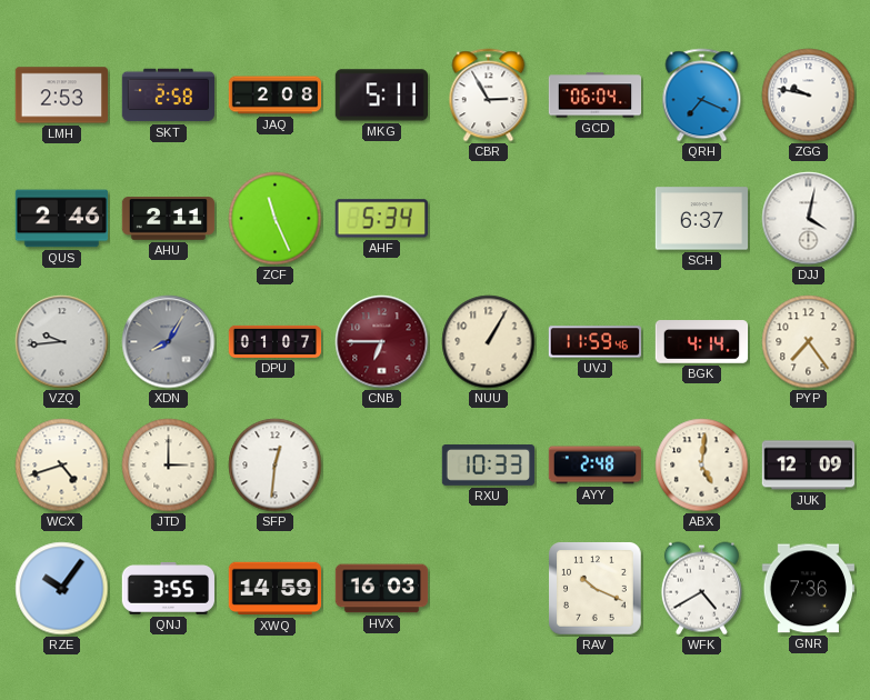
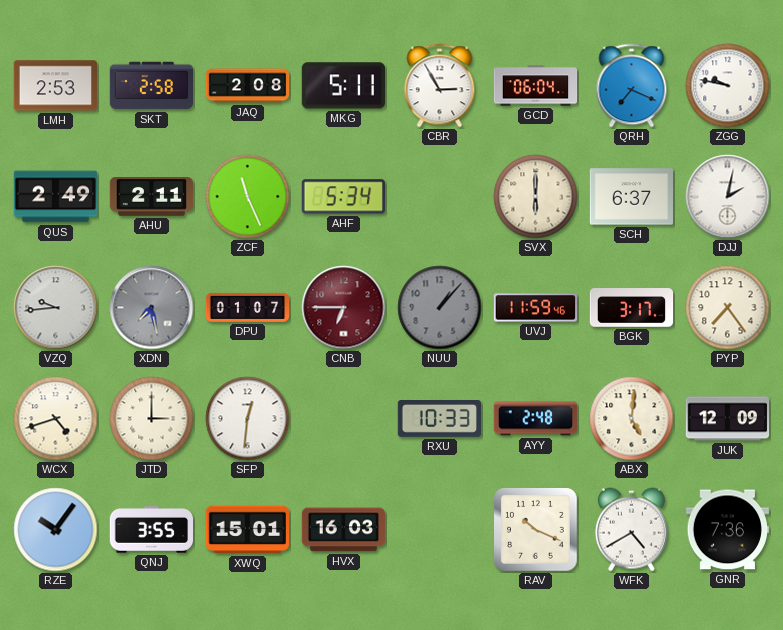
QUS: 2:46 -> 2:49 (56, 197)
SVX: none -> 6:00 (536, 197)
DJJ: 4:02 -> 2:02 (728, 197)
XDN: 8:05 -> 7:28 (152, 308)
NUU: 1:05 -> 1:07 (440, 308)
NUU dial: cream -> grey (440, 308)
BGK: 4:14 -> 3:17 (632, 308)
XWQ: 14:59 -> 15:01 (247, 530)
